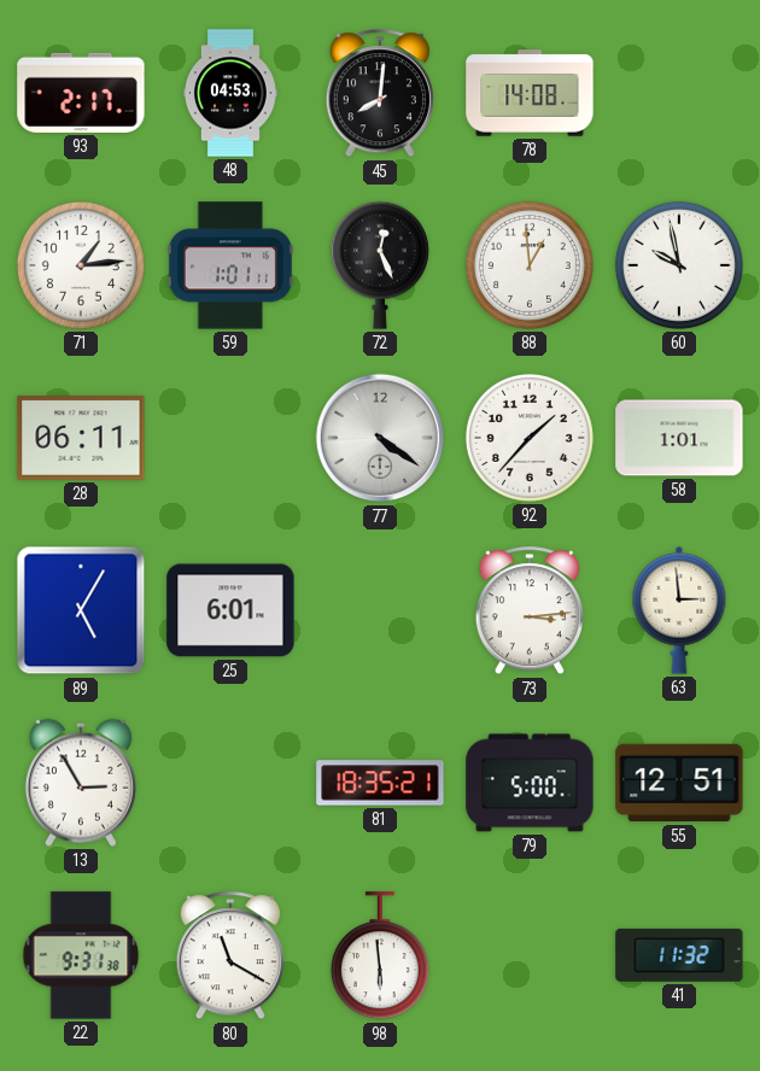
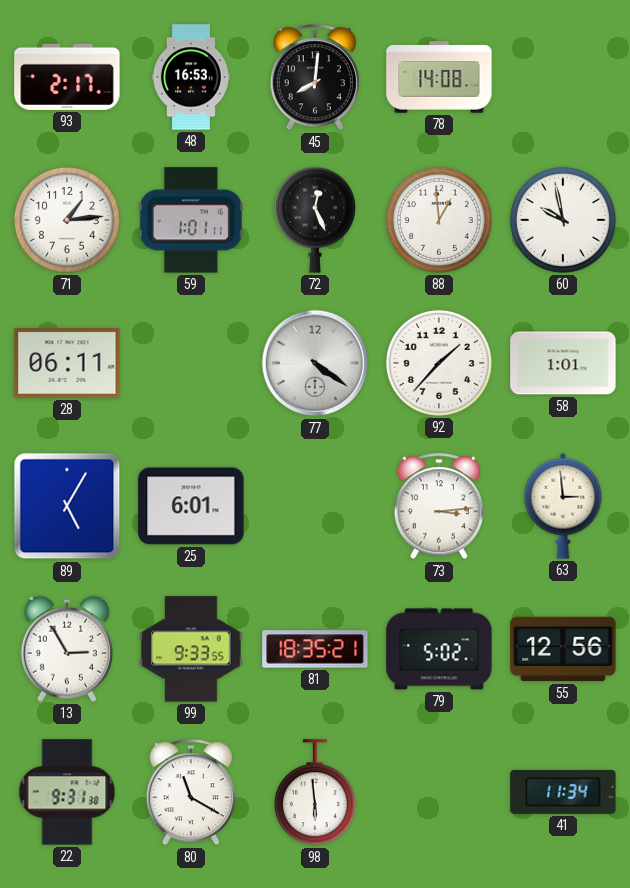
48: 04:53 -> 16:53 (191, 77)
99: none -> 9:33 (191, 649)
79: 5:00 -> 5:02 (439, 649)
55: 12:51 -> 12:56 (563, 649)
41: 11:32 -> 11:34 (563, 792)
